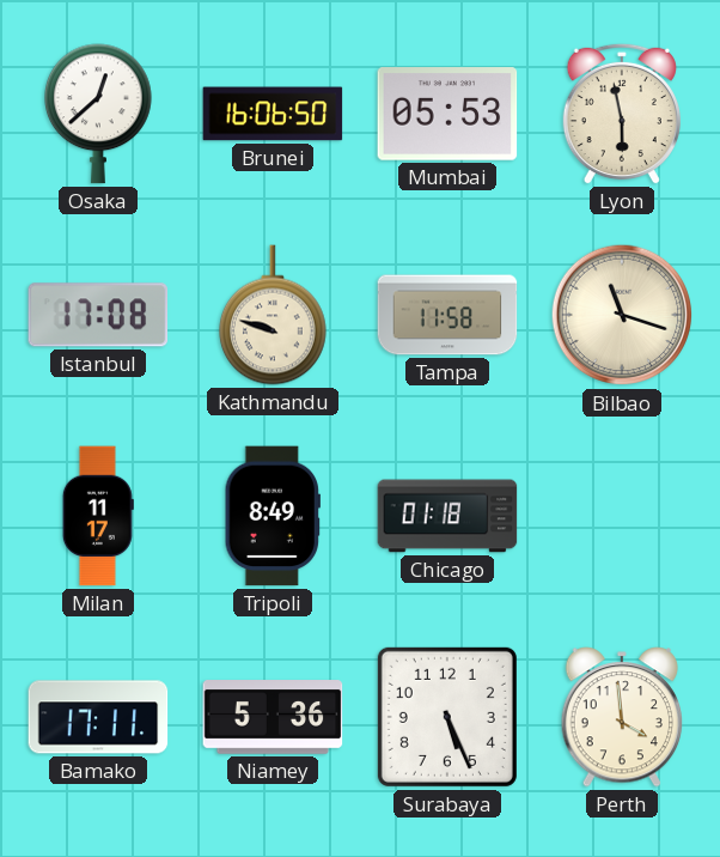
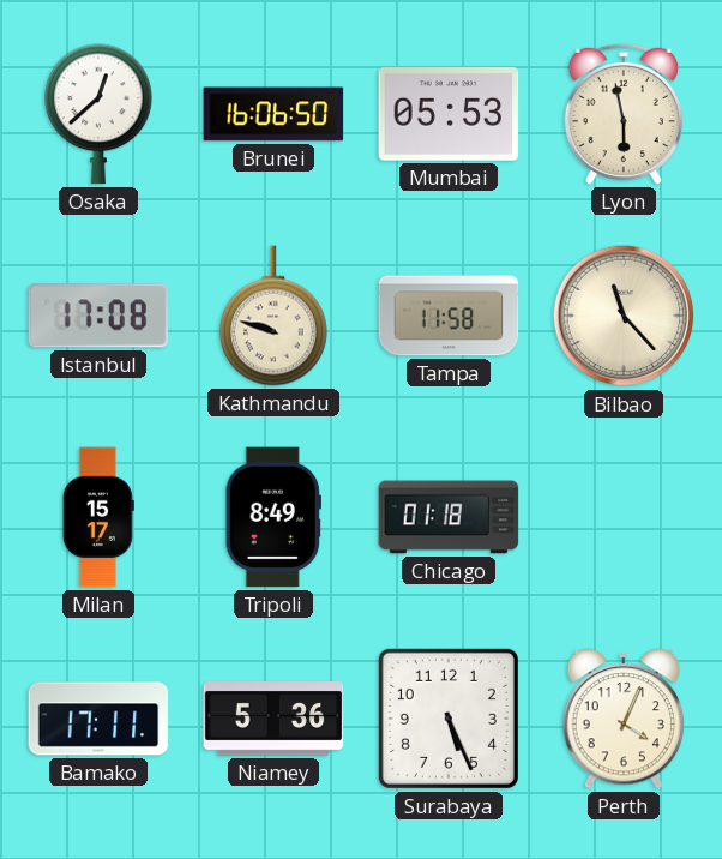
Bilbao: 11:18 -> 11:23 (624, 316)
Milan: 11:17 -> 15:17 (98, 517)
Perth: 3:59 -> 4:04 (624, 719)
